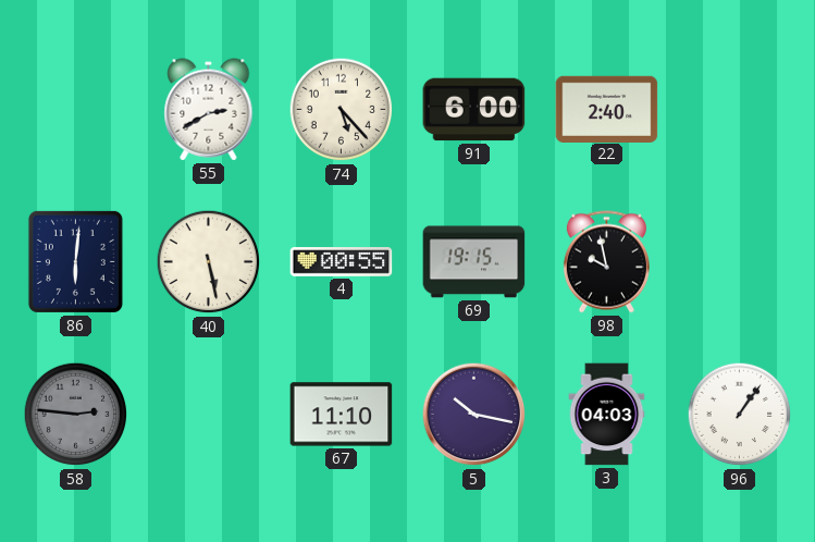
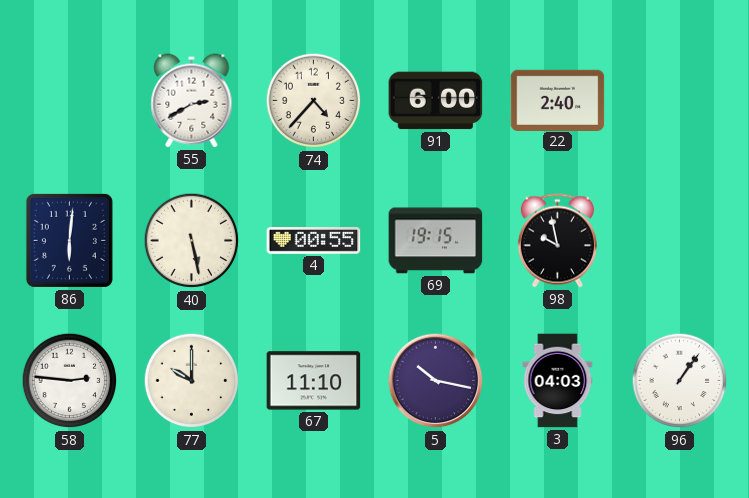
74: 5:23 -> 4:37 (314, 101)
58 dial: grey -> white (70, 381)
77: none -> 10:00 (192, 381)
